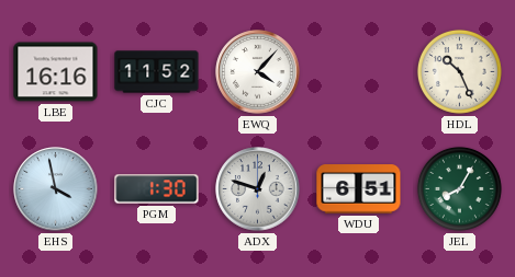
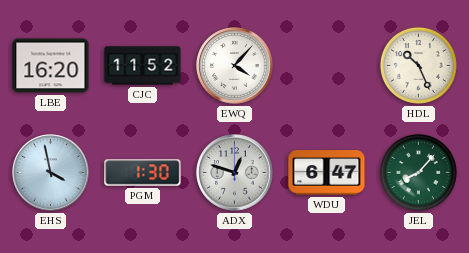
LBE: 16:16 -> 16:20 (51, 66)
WDU: 6:51 -> 6:47 (327, 173)
JEL: 8:05 -> 8:07 (418, 172)
